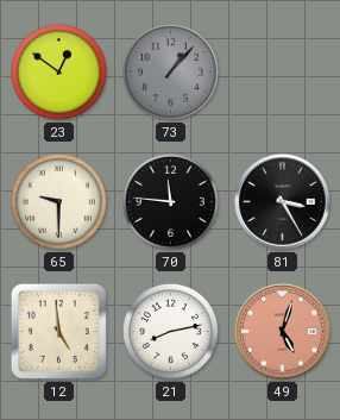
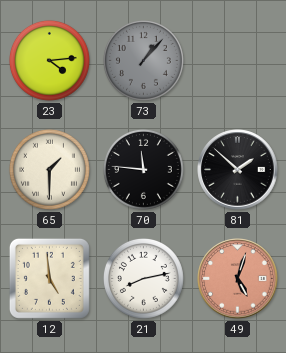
23: 12:51 -> 4:14 (49, 60)
65: 9:30 -> 1:30 (49, 169)
81: 3:25 -> 1:52 (238, 170)
